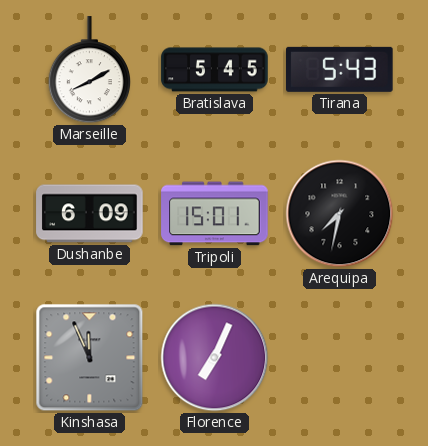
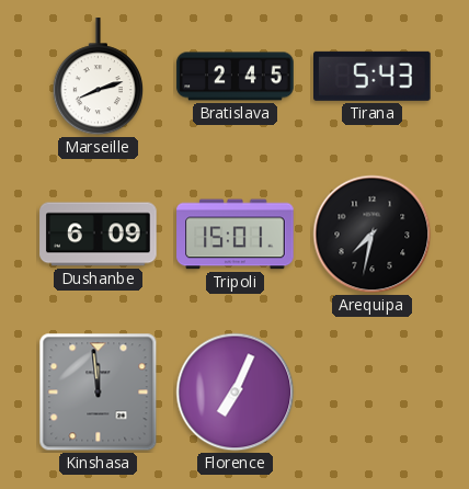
Marseille: 8:10 -> 8:12 (98, 77)
Bratislava: 5:45 -> 2:45 (236, 77)
Kinshasa: 11:56 -> 11:59 (99, 393)
